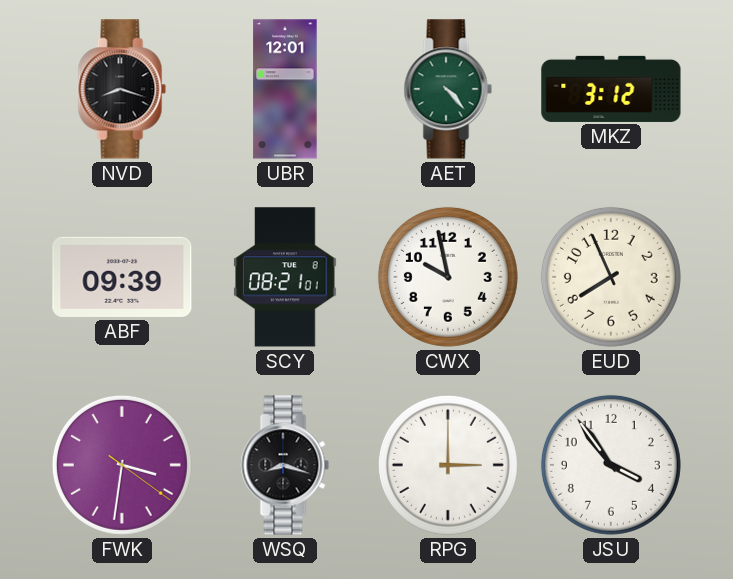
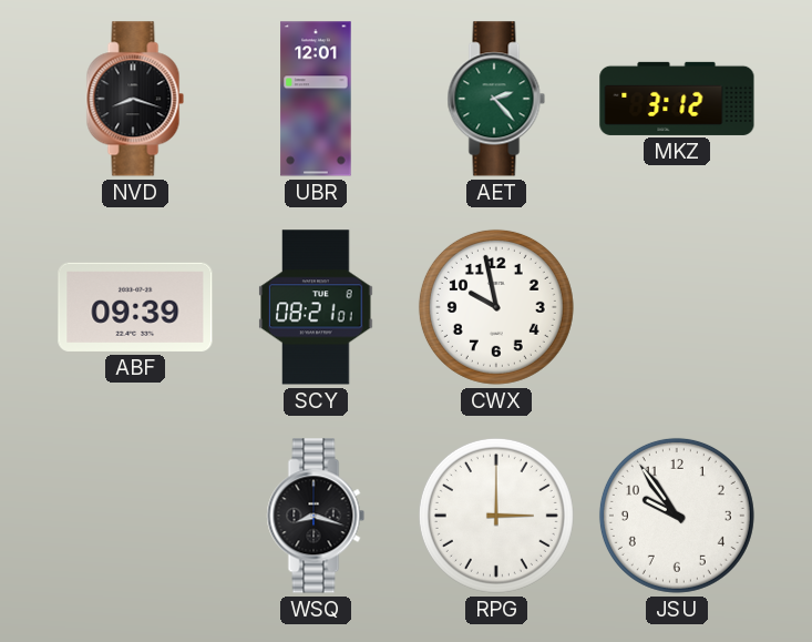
AET: 4:23 -> 2:23 (496, 99)
EUD: 7:56 -> none (611, 277)
FWK: 3:31 -> none (122, 465)
JSU: 3:54 -> 9:54 (677, 516)
